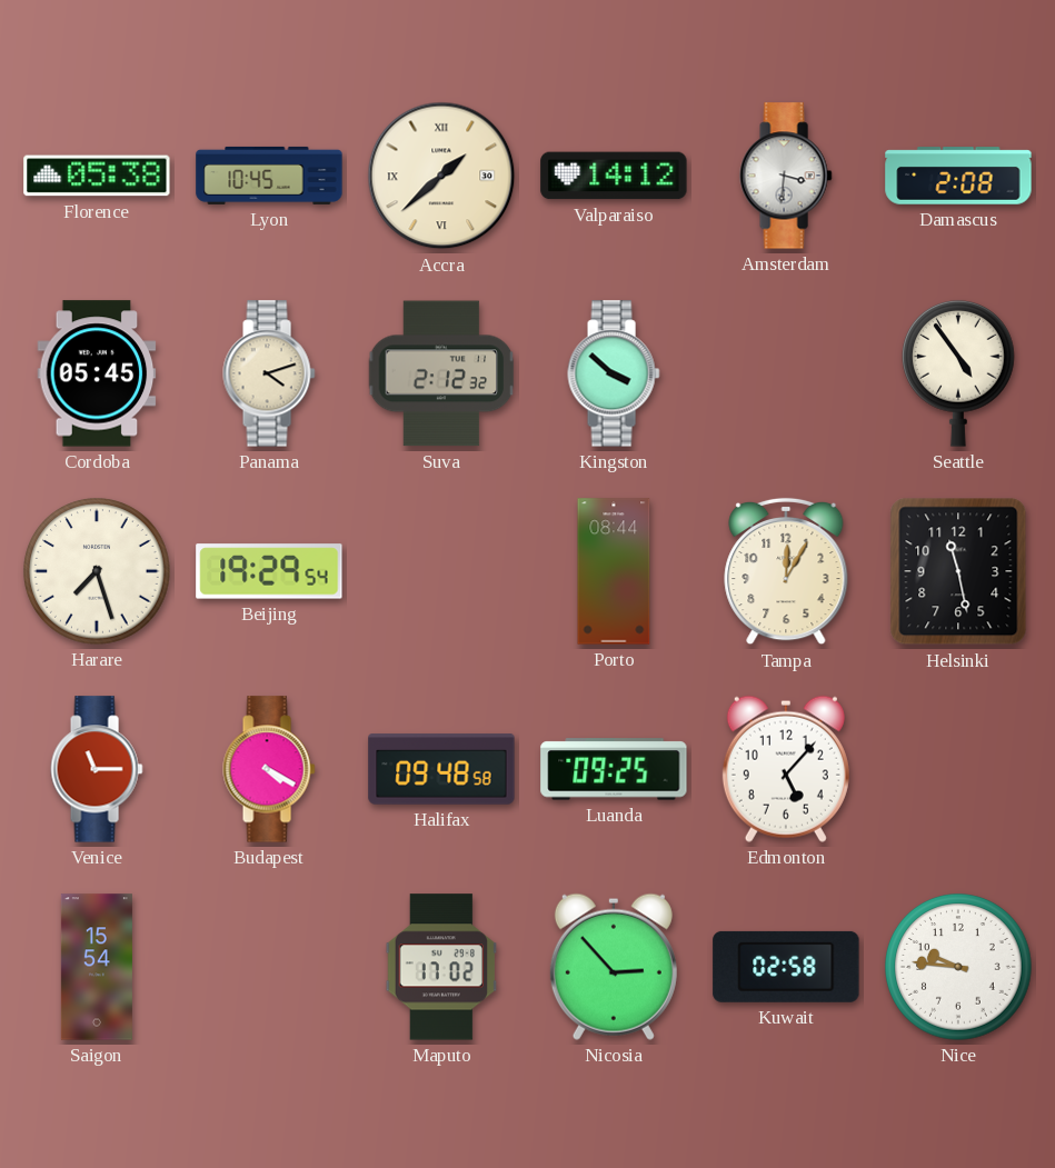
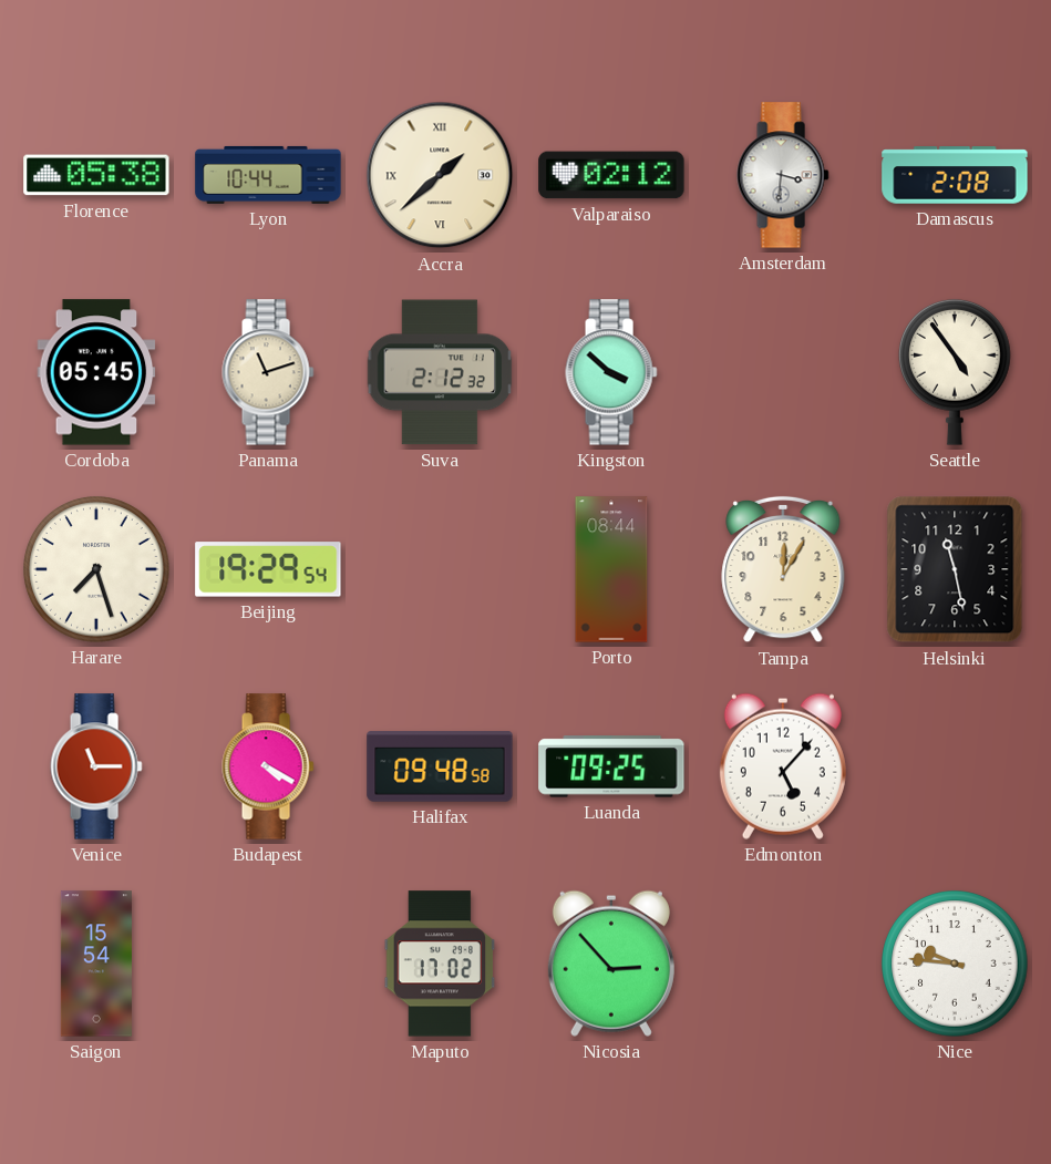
Lyon: 10:45 -> 10:44 (268, 175)
Valparaiso: 14:12 -> 02:12 (611, 175)
Panama: 4:12 -> 11:12 (268, 372)
Kuwait: 02:58 -> none (786, 967)
